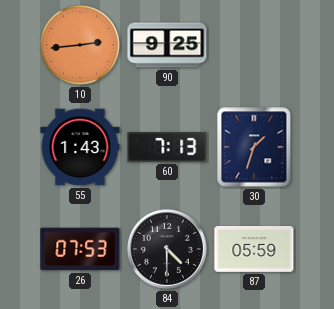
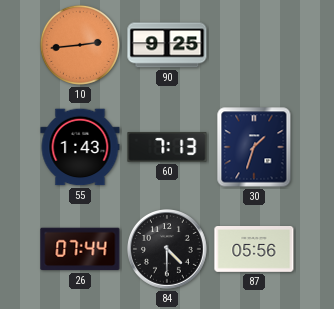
26: 07:53 -> 07:44 (80, 249)
87: 05:59 -> 05:56 (254, 250)
